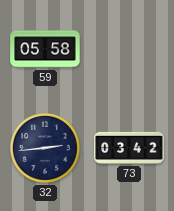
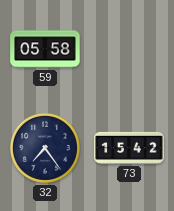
32: 2:44 -> 7:24 (45, 148)
73: 03:42 -> 15:42 (129, 148)
